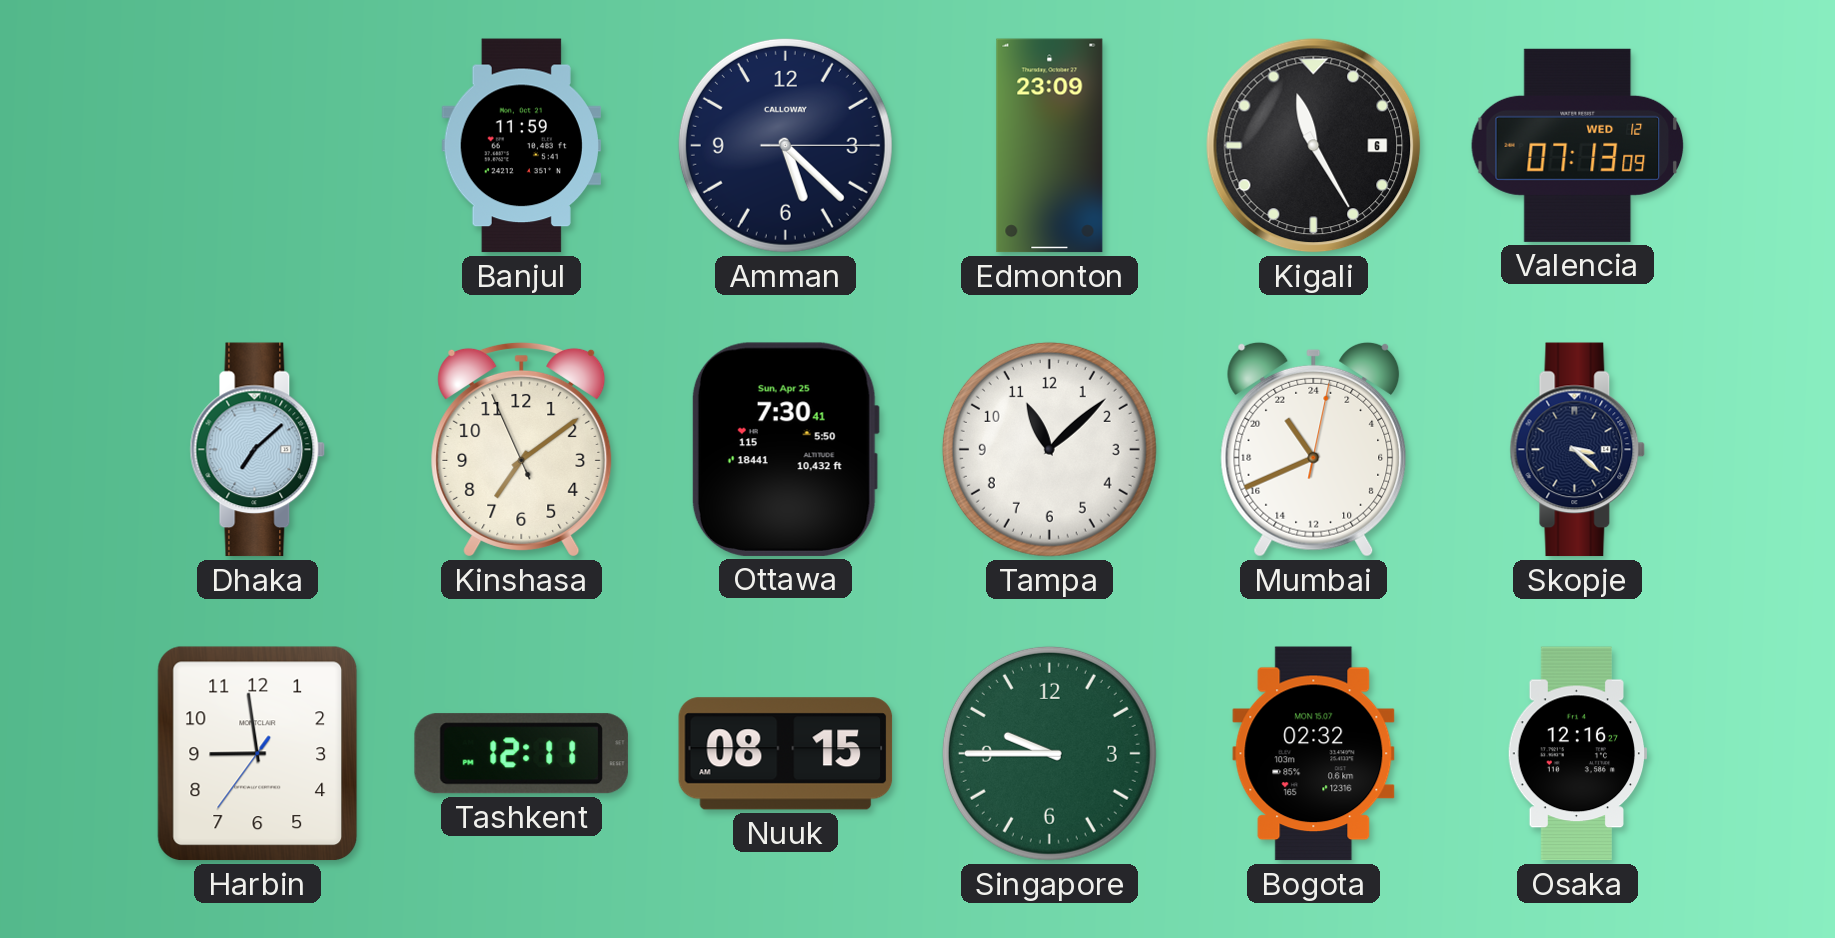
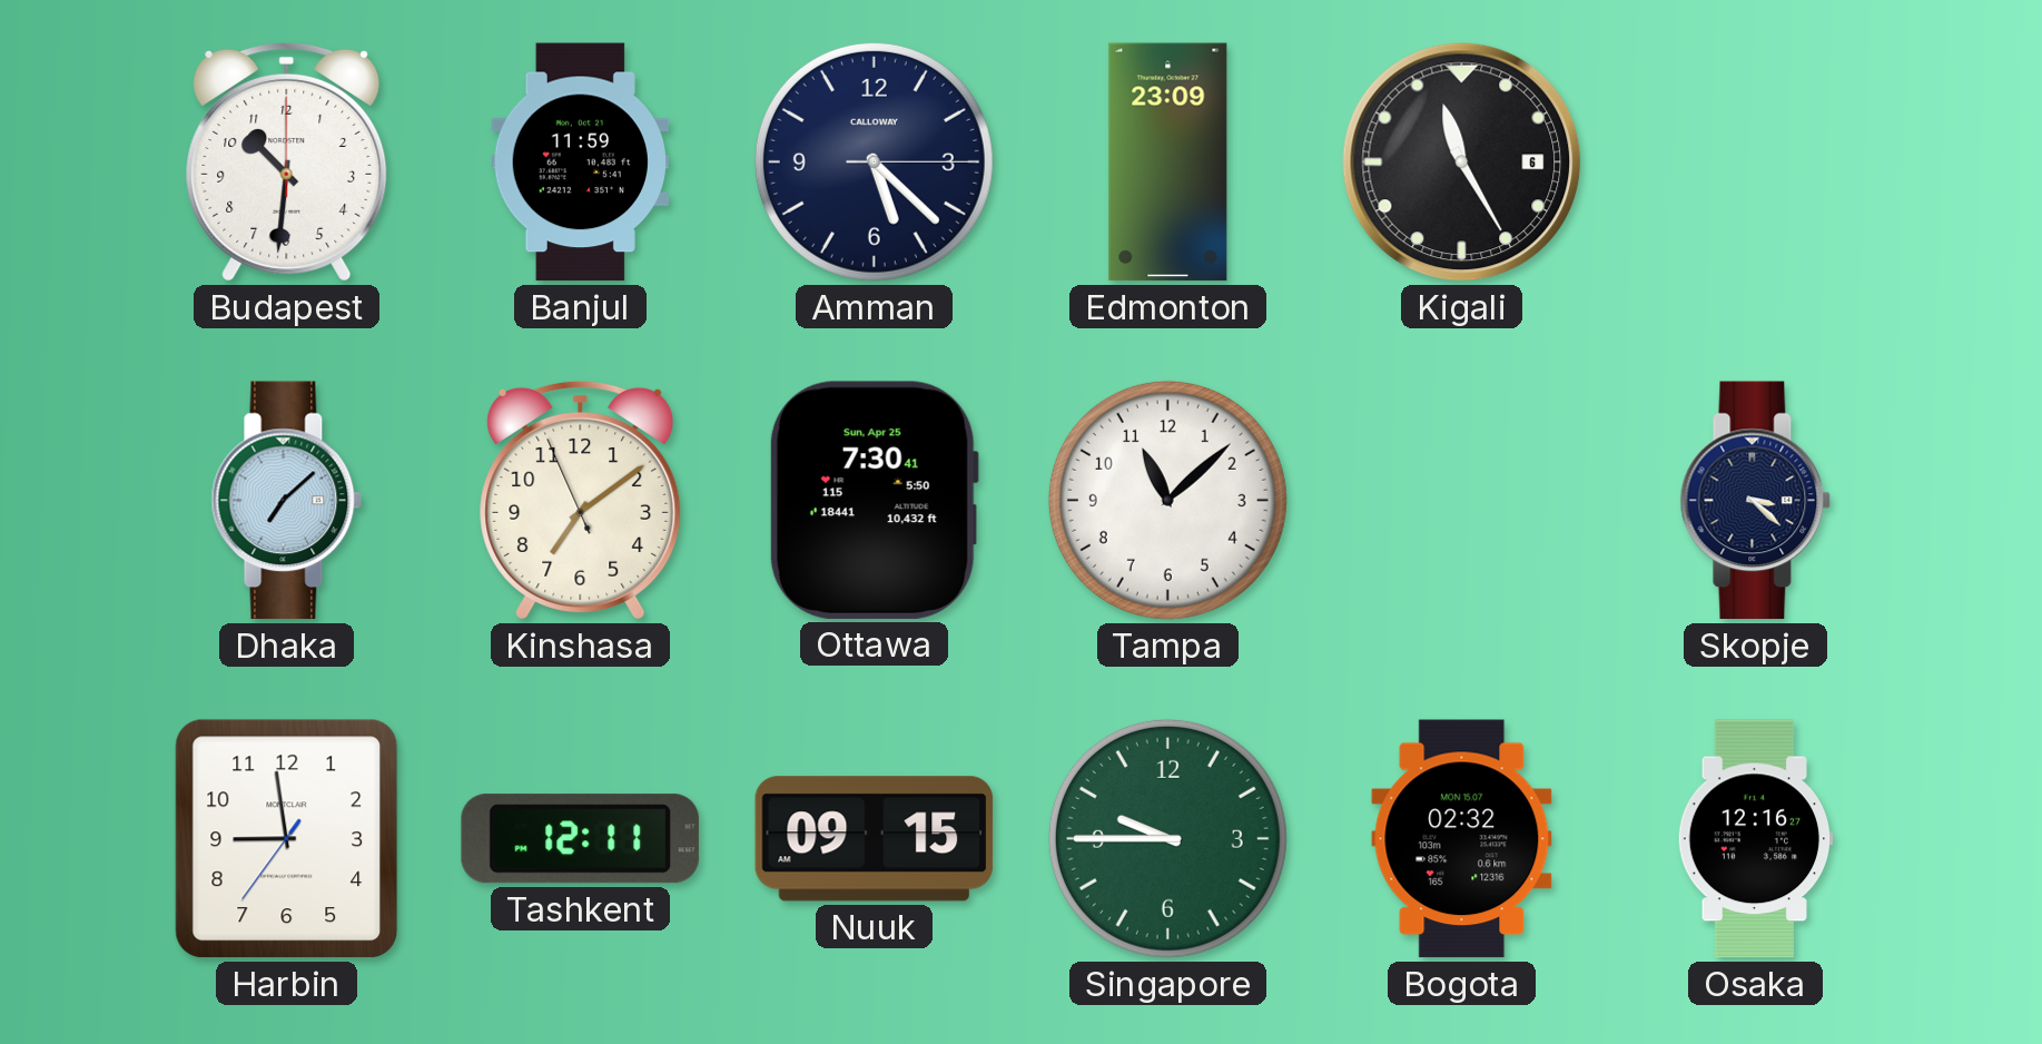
Budapest: none -> 10:31 (287, 161)
Valencia: 07:13 -> none (1578, 145)
Mumbai: 21:41 -> none (1314, 449)
Nuuk: 08:15 -> 09:15 (875, 839)
